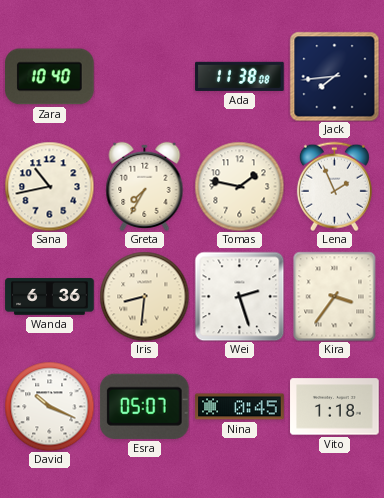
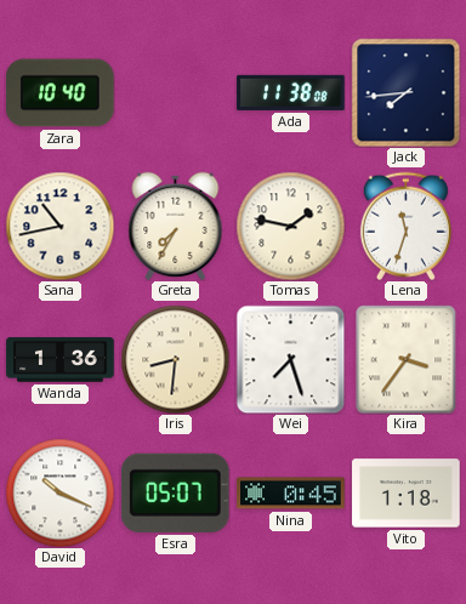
Lena: 1:56 -> 11:33 (405, 226)
Wanda: 6:36 -> 1:36 (61, 360)
Wei: 2:27 -> 7:27 (290, 359)
